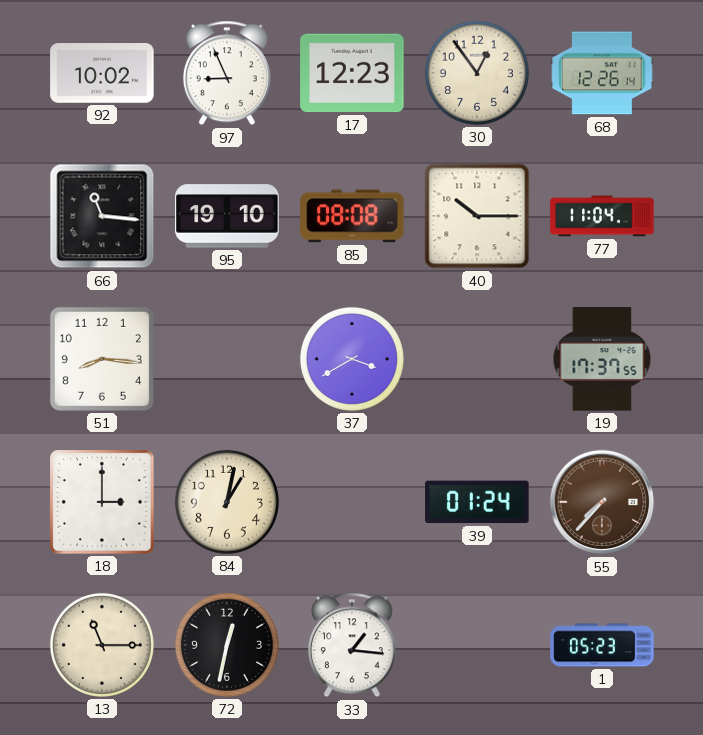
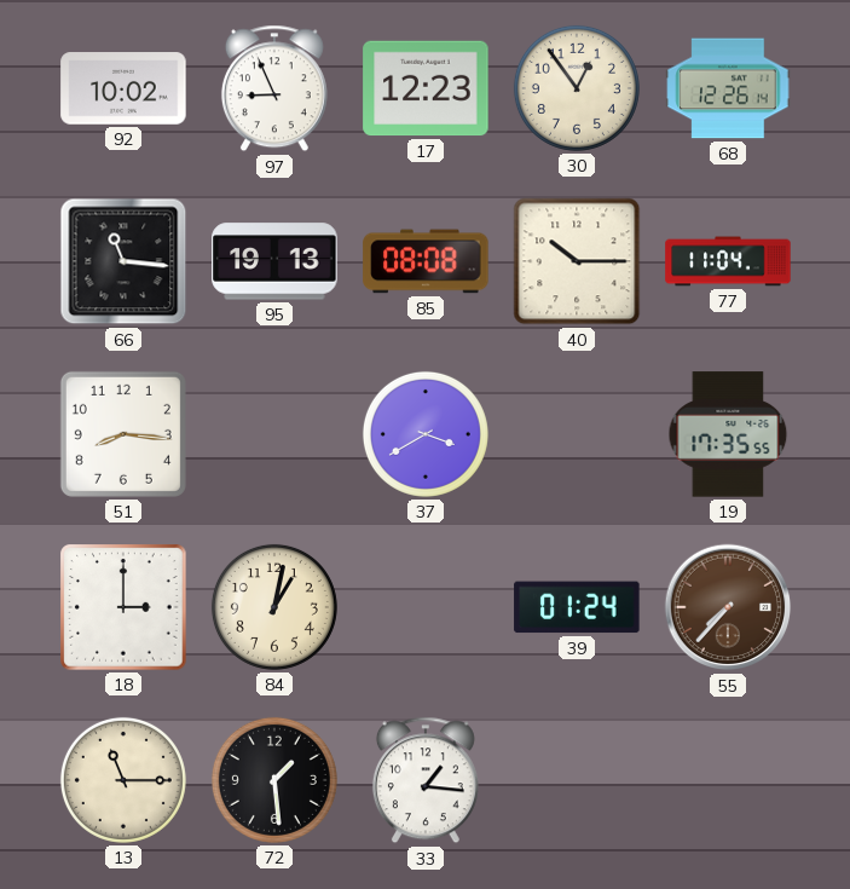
95: 19:10 -> 19:13 (274, 261)
19: 17:37 -> 17:35 (728, 434)
72: 12:32 -> 1:29 (274, 780)
1: 05:23 -> none (602, 645)
